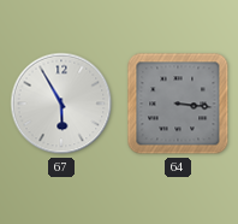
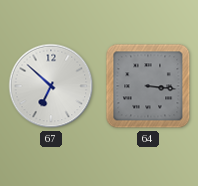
67: 5:55 -> 6:52 (51, 86)
